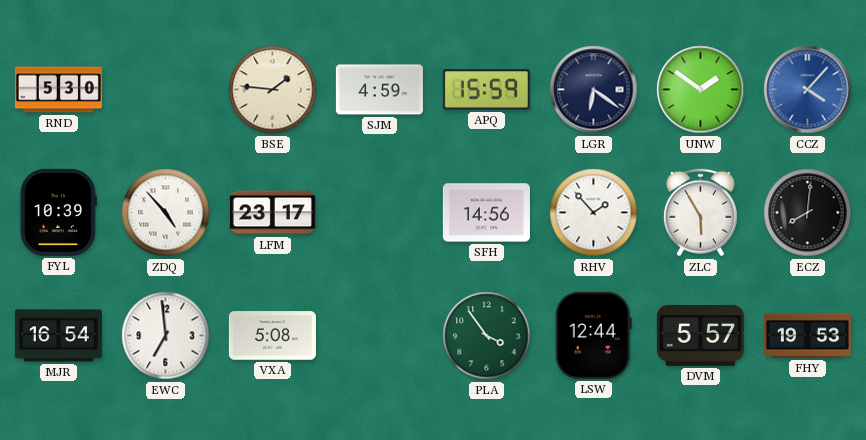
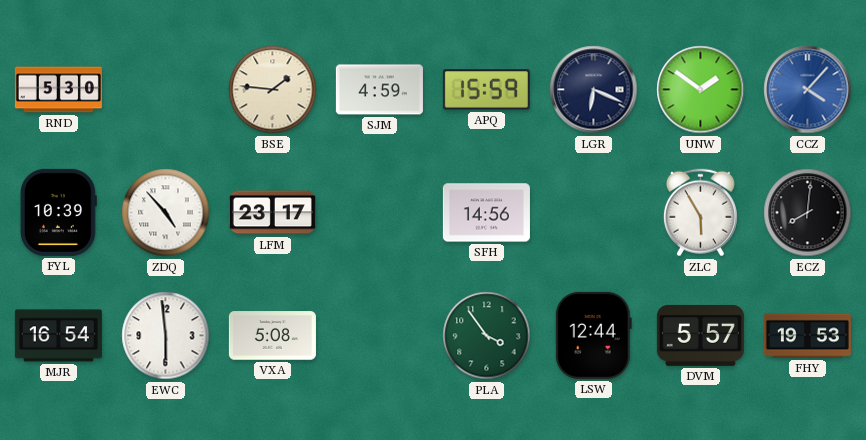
LGR: 6:21 -> 6:19 (594, 90)
RHV: 1:53 -> none (594, 213)
EWC: 6:59 -> 5:59 (166, 336)
